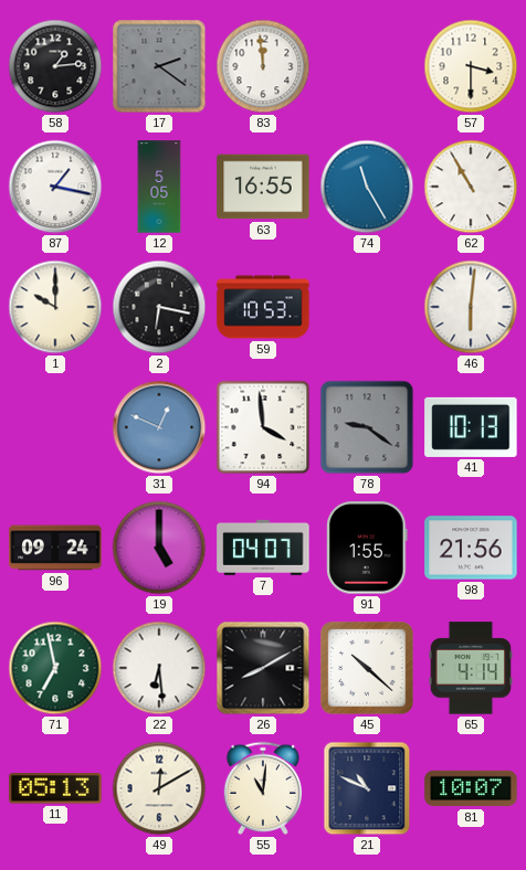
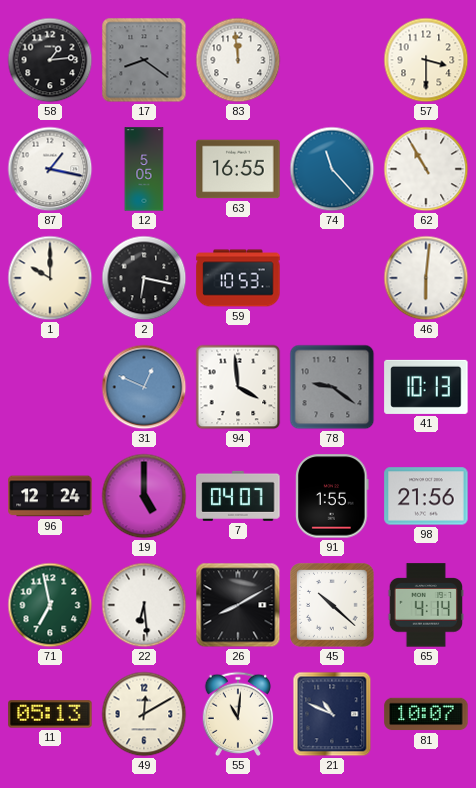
17: 2:21 -> 8:21 (144, 60)
74: 11:25 -> 11:23 (332, 169)
96: 09:24 -> 12:24 (50, 496)
